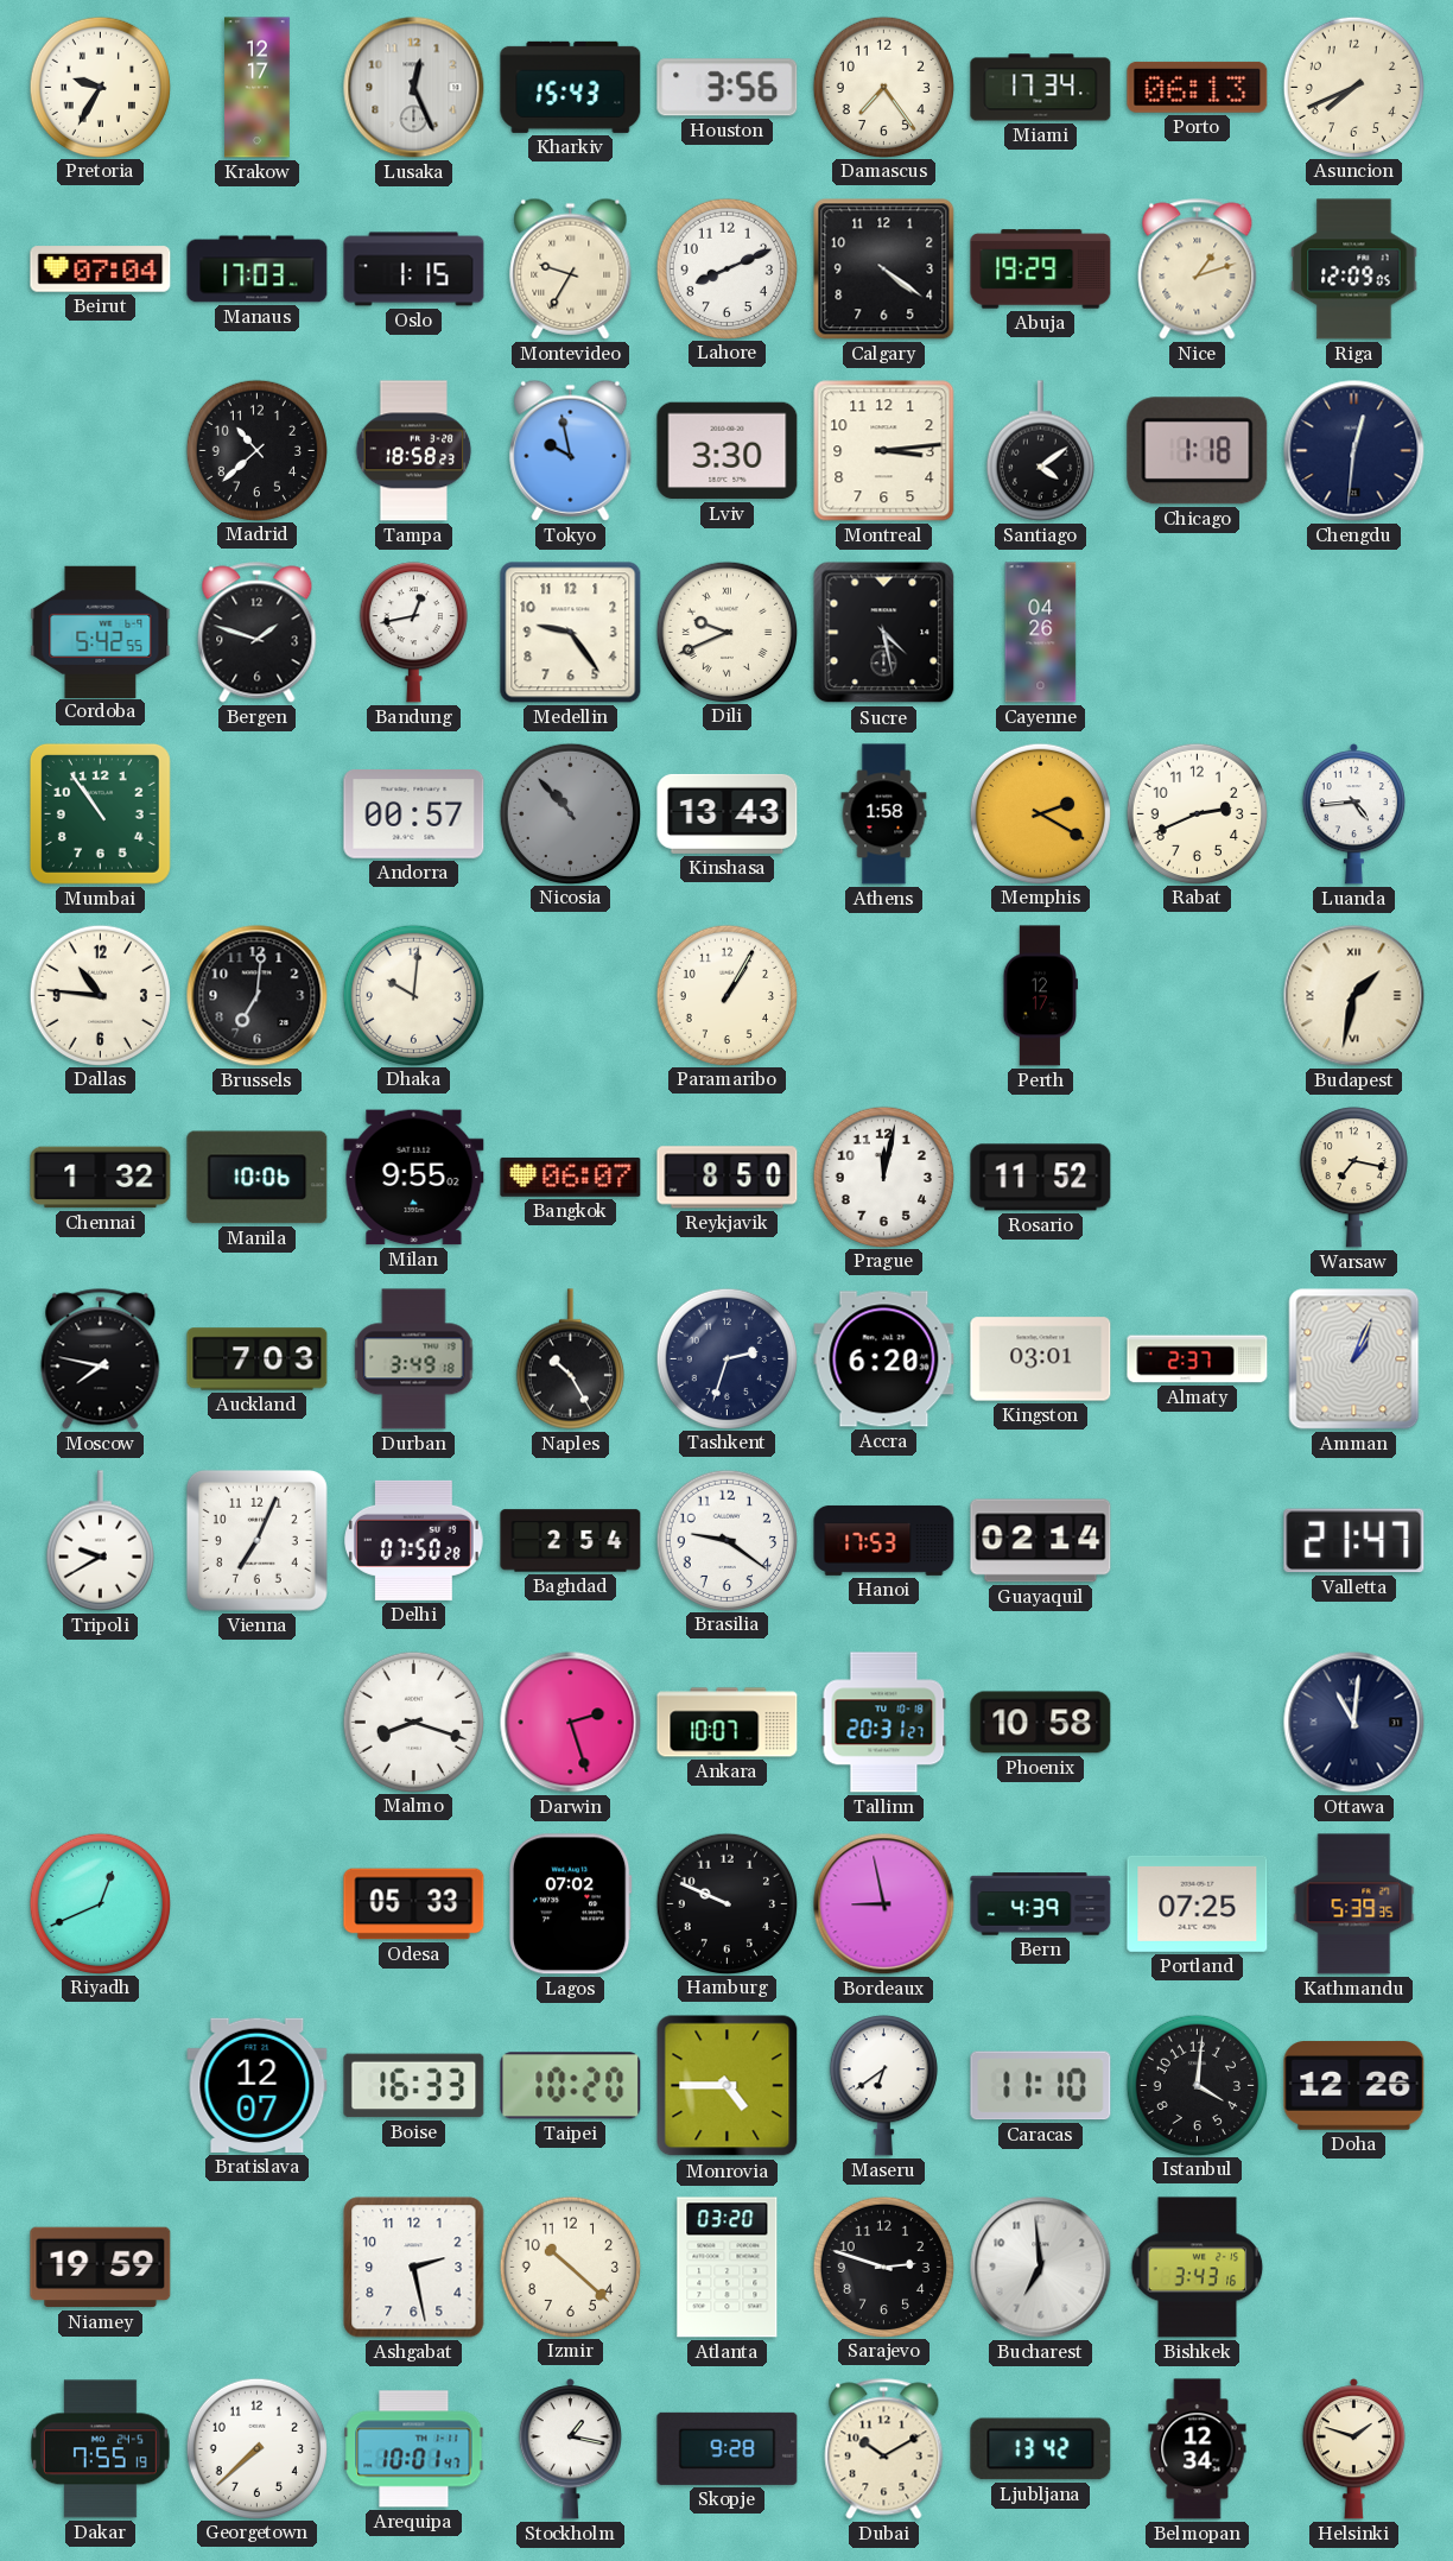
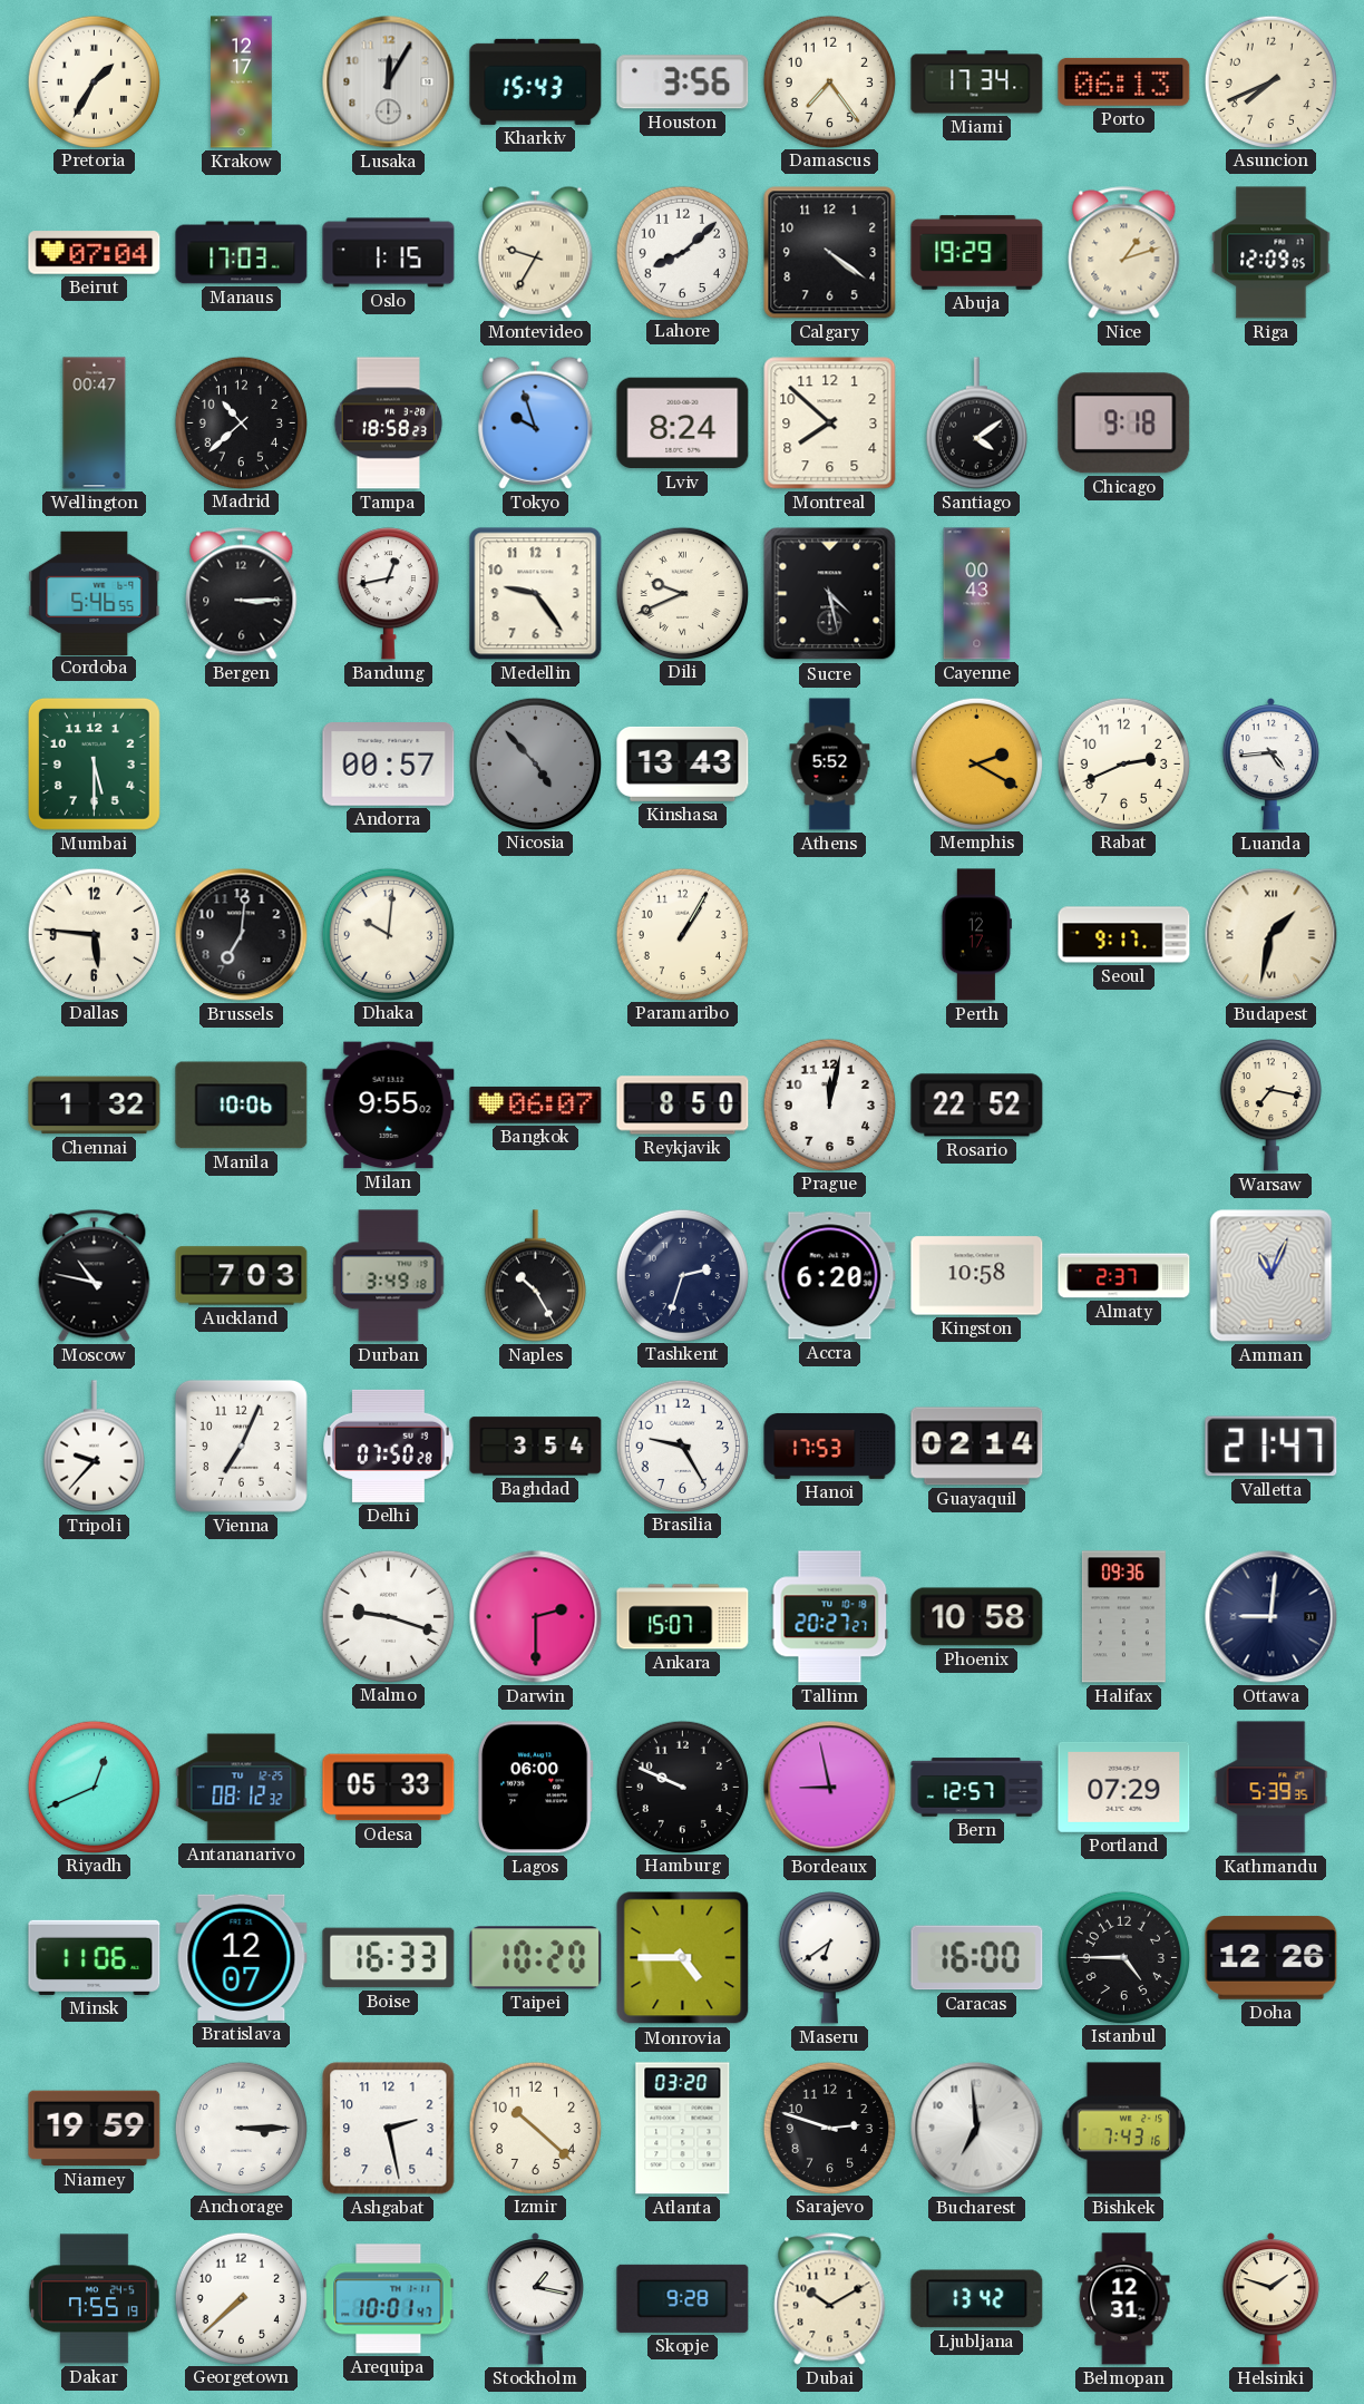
Pretoria: 9:35 -> 1:35 (94, 81)
Lusaka: 12:26 -> 12:05 (389, 82)
Lahore: 8:11 -> 8:08 (682, 252)
Wellington: none -> 00:47 (95, 424)
Tokyo: 9:58 -> 9:57 (536, 422)
Lviv: 3:30 -> 8:24 (683, 424)
Montreal: 3:14 -> 7:52 (830, 424)
Chicago: 1:18 -> 9:18 (1124, 424)
Chengdu: 12:31 -> none (1354, 451)
Cordoba: 5:42 -> 5:46 (95, 593)
Bergen: 1:48 -> 3:15 (242, 594)
Cayenne: 04:26 -> 00:43 (977, 594)
Mumbai: 10:54 -> 5:30 (94, 763)
Nicosia: 10:53 -> 4:53 (535, 763)
Athens: 1:58 -> 5:52 (830, 765)
Dallas: 10:46 -> 5:46 (94, 934)
Seoul: none -> 9:17 (1124, 935)
Rosario: 11:52 -> 22:52 (977, 1106)
Moscow: 7:47 -> 10:47 (95, 1276)
Kingston: 03:01 -> 10:58 (977, 1276)
Amman: 1:04 -> 11:04 (1272, 1276)
Tripoli: 9:40 -> 9:37 (94, 1447)
Baghdad: 2:54 -> 3:54 (536, 1447)
Brasilia: 9:21 -> 9:25 (682, 1446)
Malmo: 8:18 -> 9:18 (388, 1616)
Darwin: 2:27 -> 2:30 (536, 1617)
Ankara: 10:07 -> 15:07 (683, 1617)
Tallinn: 20:31 -> 20:27 (830, 1617)
Halifax: none -> 09:36 (1123, 1617)
Ottawa: 11:01 -> 9:01 (1272, 1617)
Antananarivo: none -> 08:12 (242, 1788)
Lagos: 07:02 -> 06:00 (535, 1788)
Bern: 4:39 -> 12:57 (977, 1788)
Portland: 07:25 -> 07:29 (1124, 1787)
Minsk: none -> 11:06 (95, 1957)
Caracas: 11:10 -> 16:00 (977, 1958)
Istanbul: 4:01 -> 4:45 (1123, 1957)
Anchorage: none -> 3:15 (241, 2128)
Bishkek: 3:43 -> 7:43 (1124, 2129)
Belmopan: 12:34 -> 12:31 (1124, 2299)
